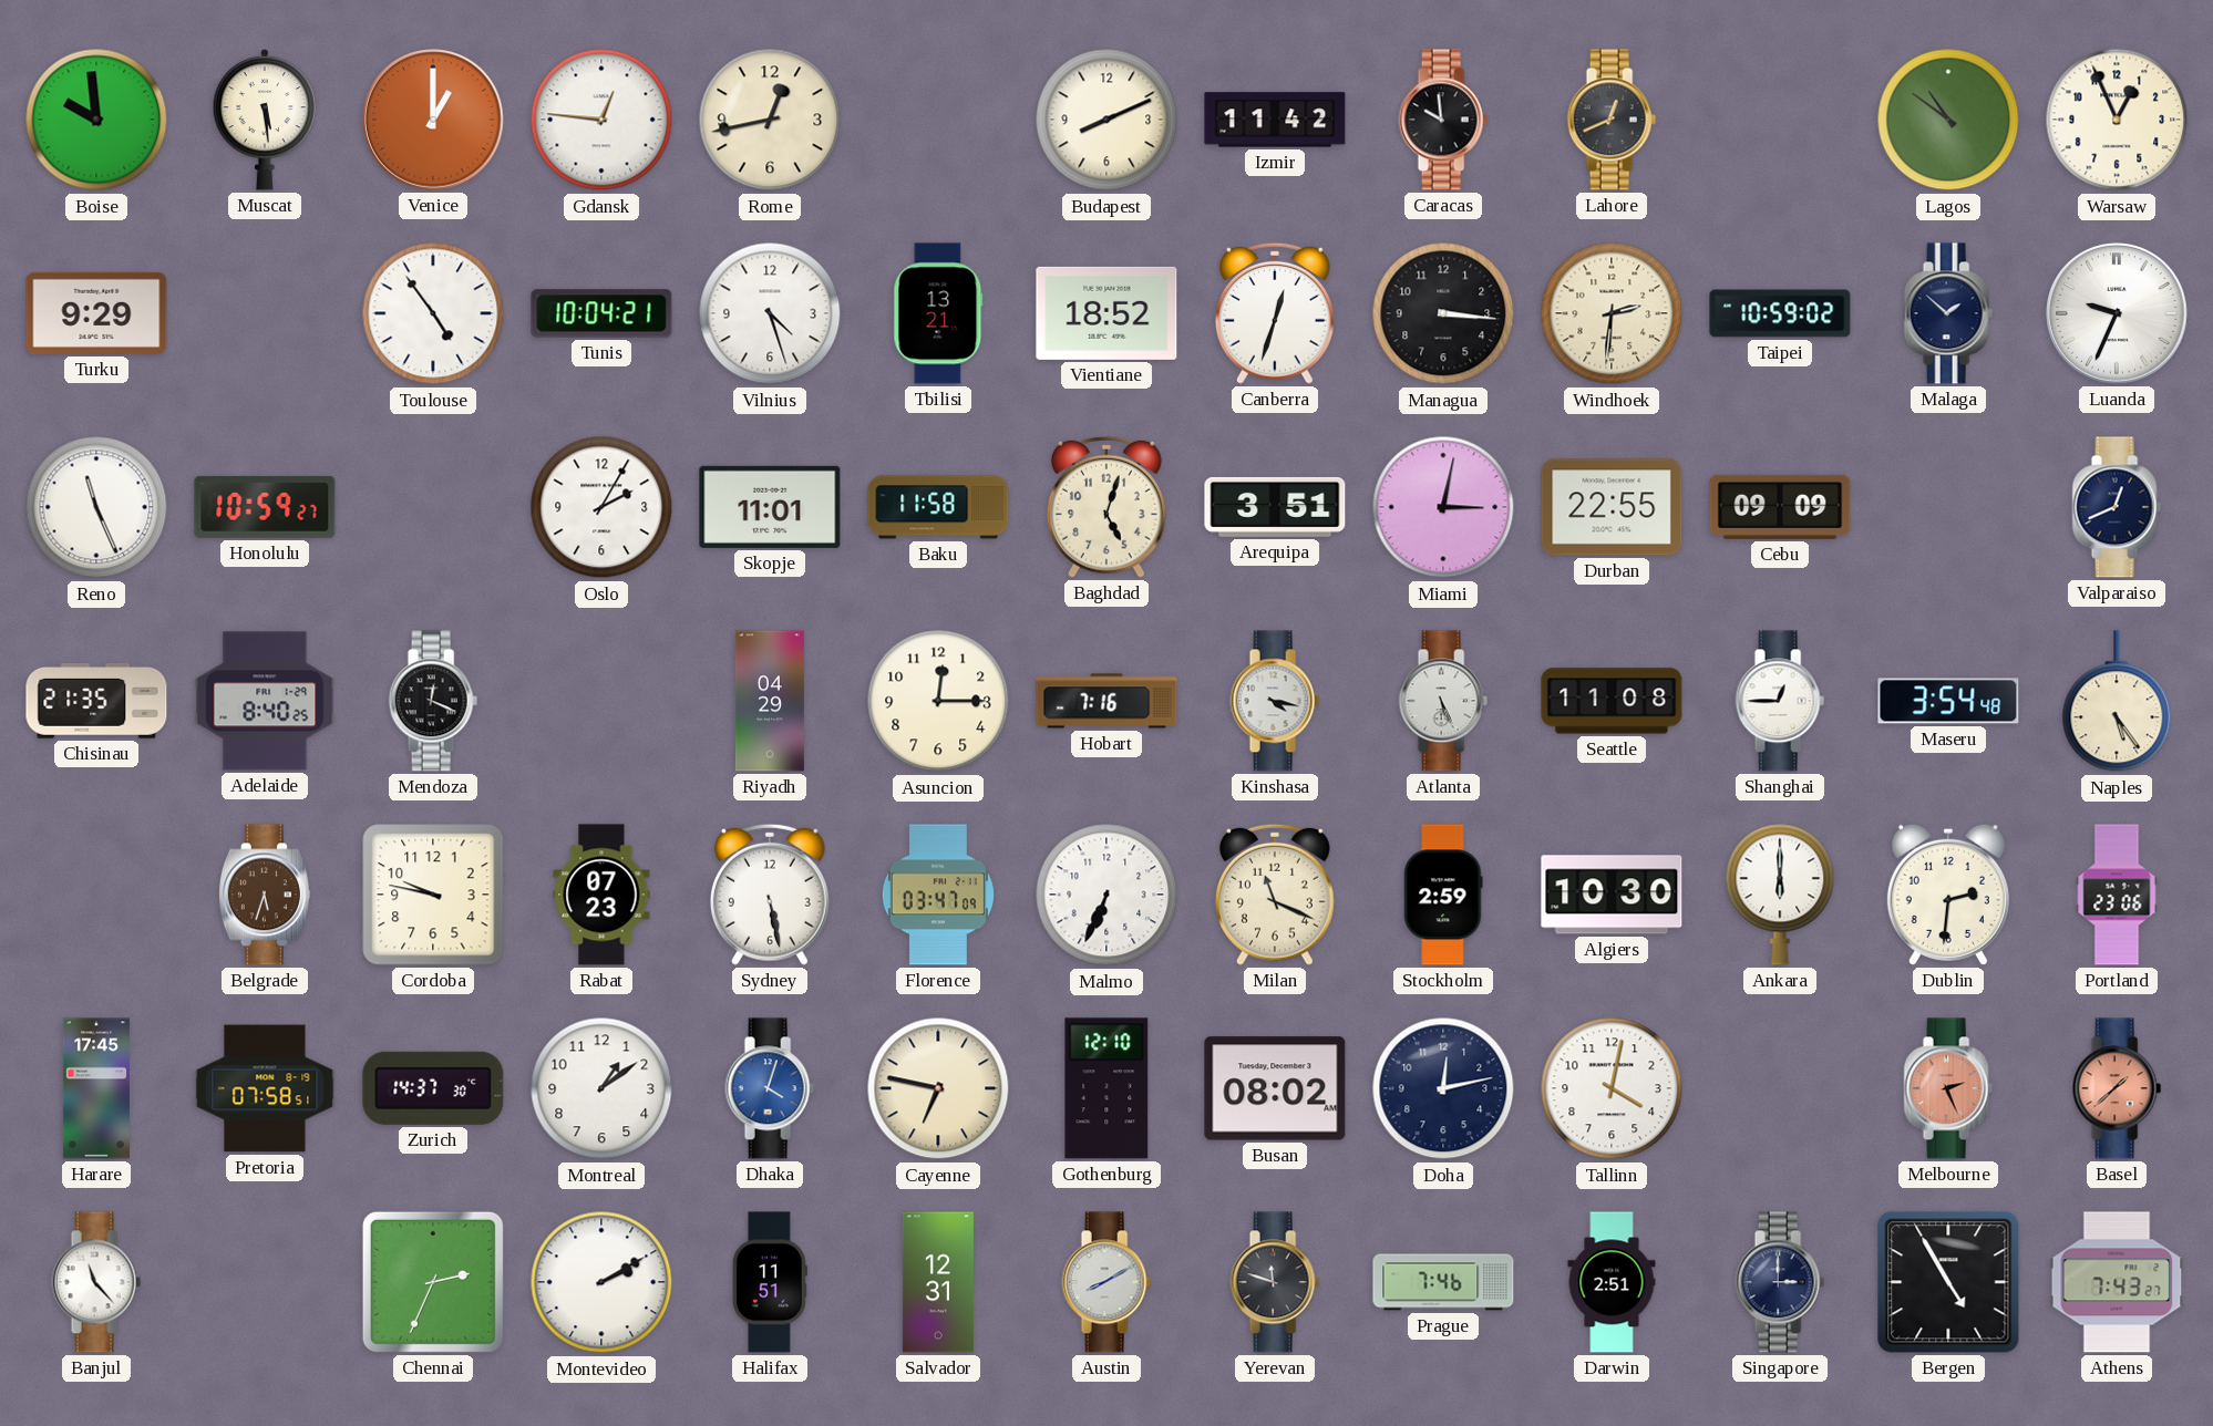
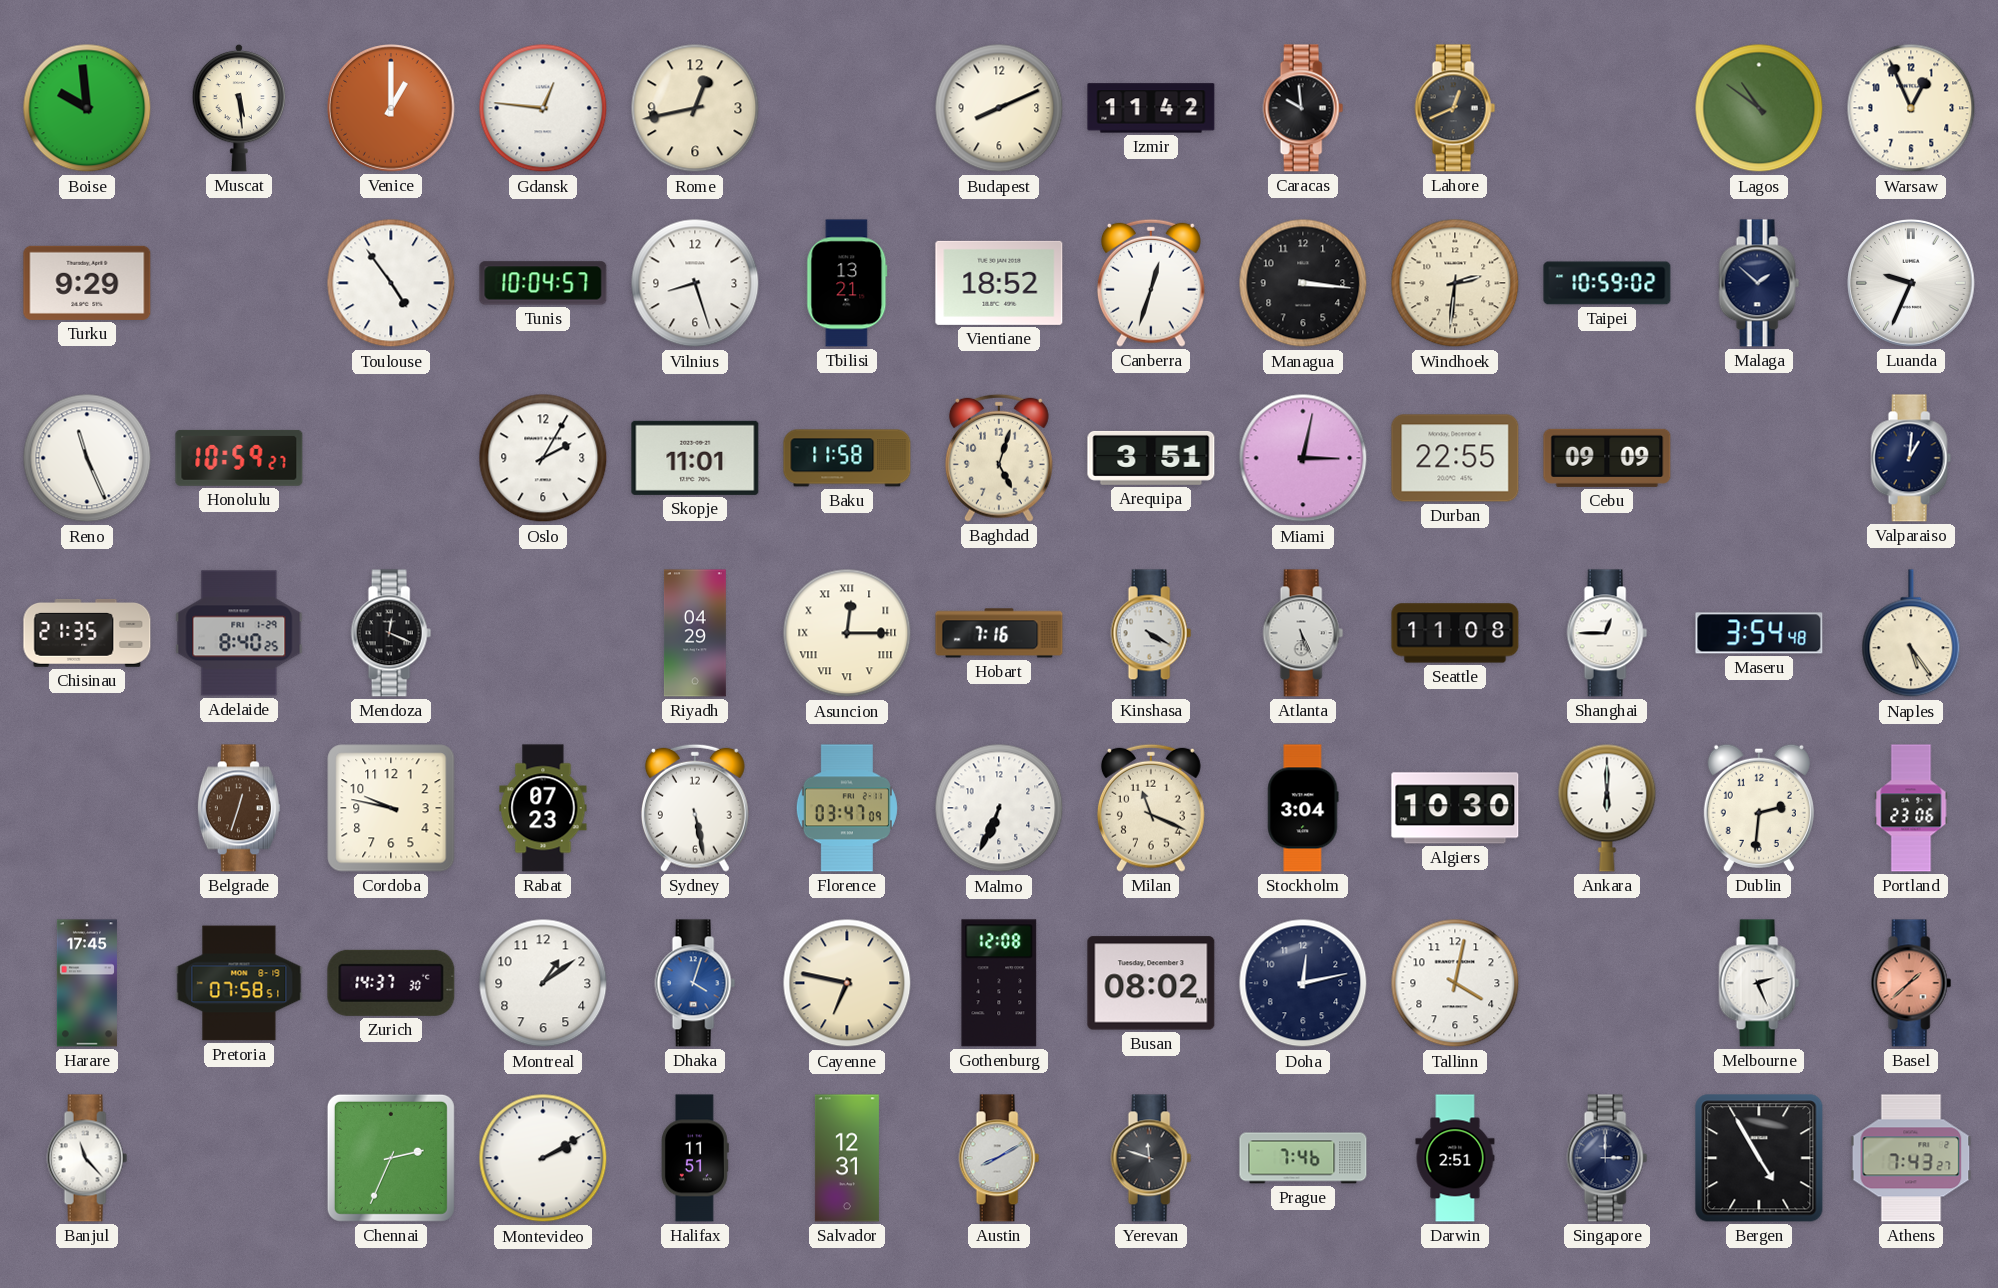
Tunis: 10:04:21 -> 10:04:57 (543, 283)
Vilnius: 4:27 -> 8:27 (695, 283)
Valparaiso: 12:41 -> 1:01 (1911, 458)
Asuncion numerals: Arabic -> Roman (847, 633)
Kinshasa: 4:17 -> 4:20 (1151, 633)
Belgrade: 5:33 -> 12:33 (239, 808)
Stockholm: 2:59 -> 3:04 (1303, 808)
Gothenburg: 12:10 -> 12:08 (999, 983)
Melbourne dial: salmon -> white (1759, 983)
